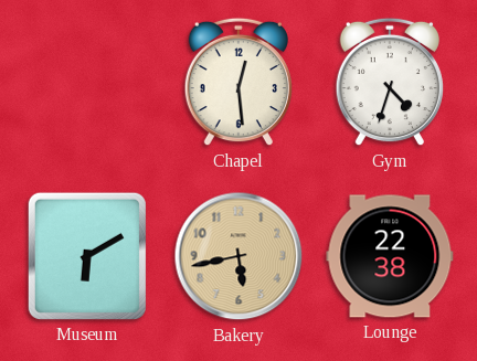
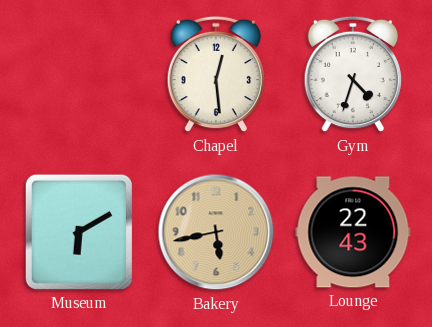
Lounge: 22:38 -> 22:43 (353, 232)
